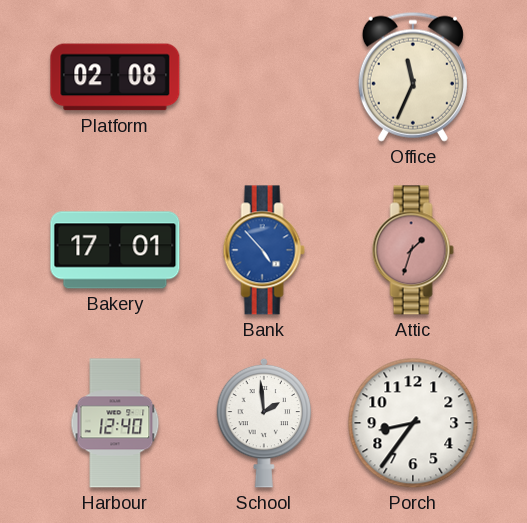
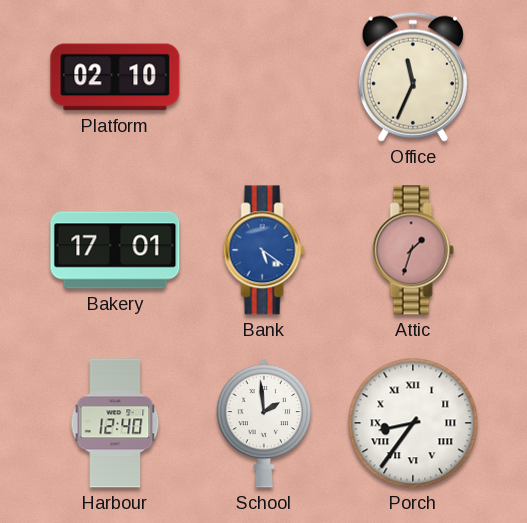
Platform: 02:08 -> 02:10 (115, 77)
Bank: 4:53 -> 5:21 (264, 250)
Porch numerals: Arabic -> Roman (413, 423)
